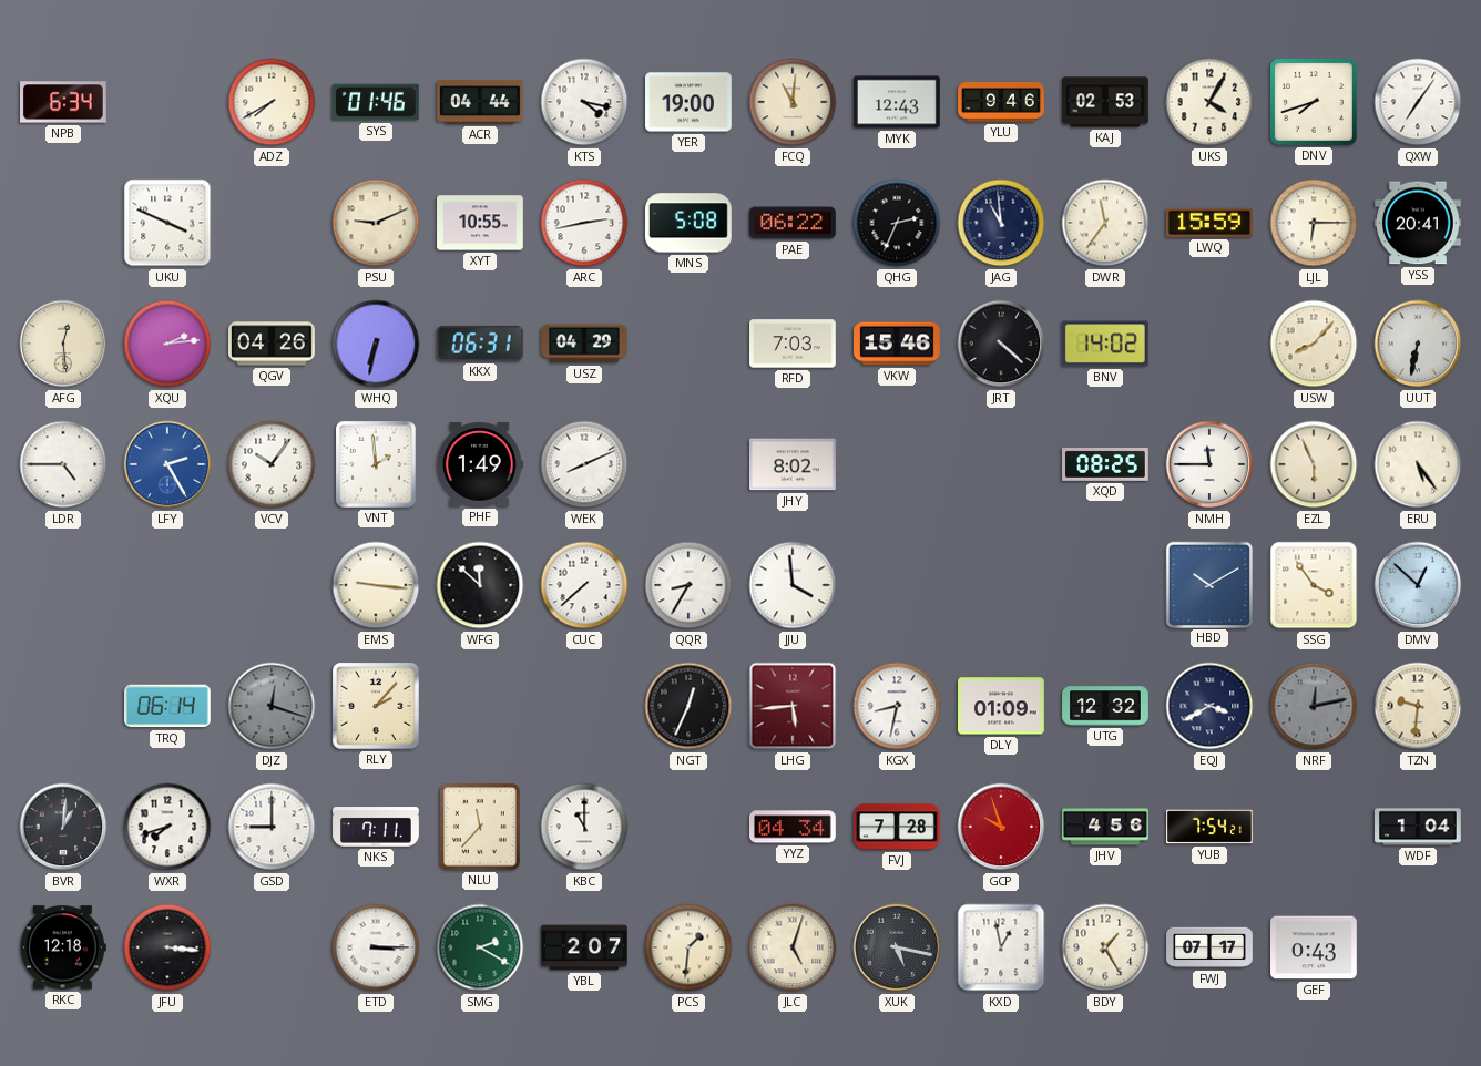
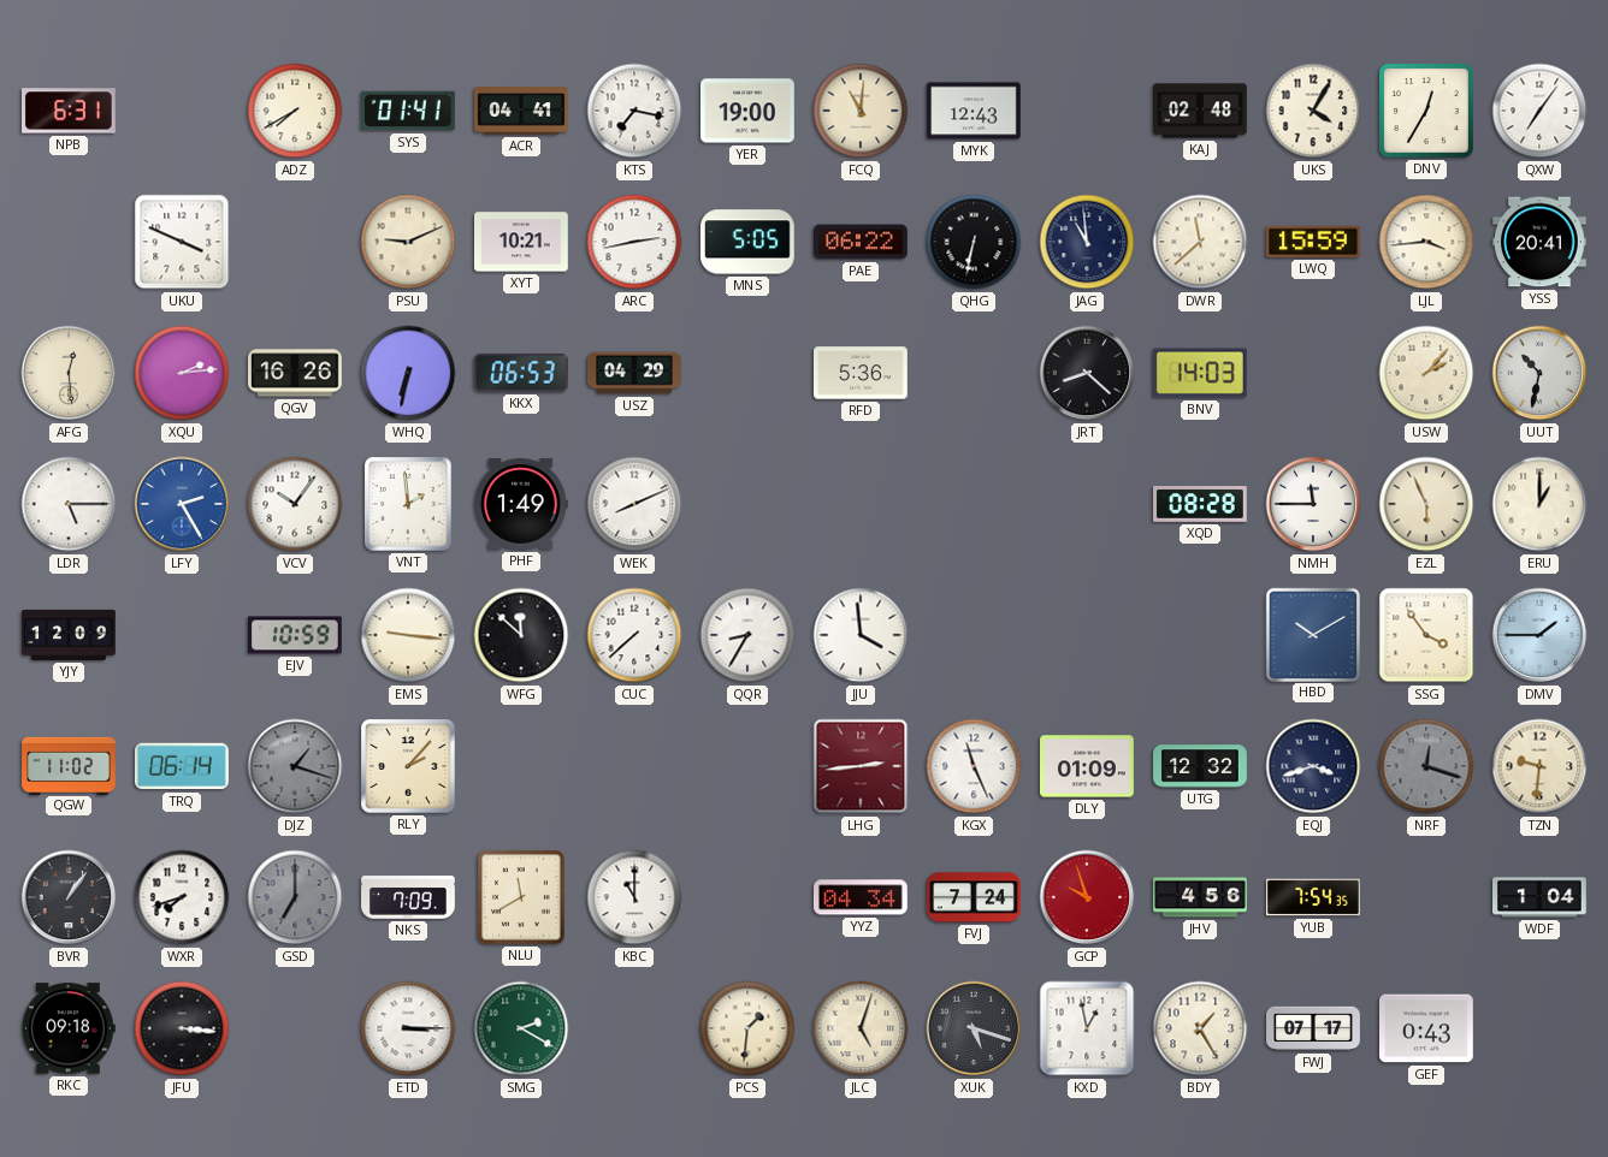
NPB: 6:34 -> 6:31 (70, 111)
SYS: 01:46 -> 01:41 (409, 111)
ACR: 04:44 -> 04:41 (522, 111)
KTS: 4:17 -> 7:17 (634, 111)
YLU: 9:46 -> none (1001, 102)
KAJ: 02:53 -> 02:48 (1201, 111)
DNV: 7:42 -> 12:35 (1427, 112)
XYT: 10:55 -> 10:21 (522, 242)
MNS: 5:08 -> 5:05 (749, 242)
QHG: 2:34 -> 6:32 (974, 242)
DWR: 11:36 -> 11:38 (1200, 242)
LJL: 6:15 -> 3:44 (1426, 242)
QGV: 04:26 -> 16:26 (296, 373)
KKX: 06:31 -> 06:53 (521, 373)
RFD: 7:03 -> 5:36 (862, 373)
VKW: 15:46 -> none (898, 344)
JRT: 4:22 -> 8:22 (1087, 373)
BNV: 14:02 -> 14:03 (1200, 373)
USW: 8:07 -> 2:07 (1426, 373)
UUT: 6:32 -> 10:32 (1539, 373)
LDR: 4:45 -> 5:15 (69, 504)
JHY: 8:02 -> none (794, 464)
XQD: 08:25 -> 08:28 (1201, 505)
ERU: 5:24 -> 1:00 (1539, 504)
YJY: none -> 12:09 (69, 635)
EJV: none -> 10:59 (296, 635)
DMV: 12:52 -> 1:45 (1539, 635)
QGW: none -> 11:02 (69, 765)
DJZ: 12:18 -> 1:18 (295, 766)
NGT: 12:34 -> none (688, 706)
LHG: 5:44 -> 2:44 (861, 766)
KGX: 8:32 -> 11:26 (974, 766)
EQJ: 3:40 -> 3:42 (1313, 766)
NRF: 12:13 -> 12:18 (1426, 766)
BVR: 1:01 -> 1:06 (69, 897)
GSD: 9:00 -> 7:00 (295, 897)
GSD dial: white -> grey (295, 897)
NKS: 7:11 -> 7:09 (408, 897)
NLU: 11:37 -> 11:40 (522, 898)
FVJ: 7:28 -> 7:24 (975, 897)
YUB: 7:54:21 -> 7:54:35 (1313, 897)
RKC: 12:18 -> 09:18 (69, 1028)
YBL: 2:07 -> none (584, 947)
XUK: 5:17 -> 5:18 (974, 1028)
